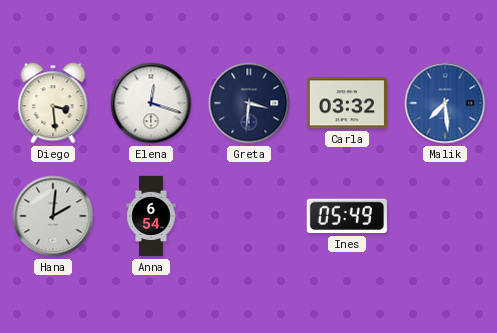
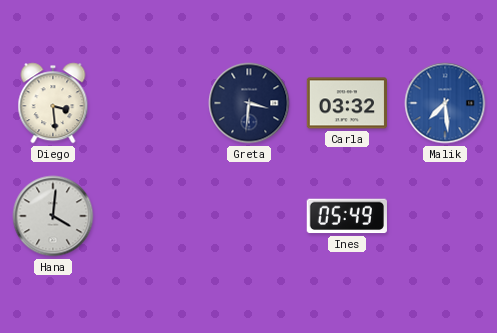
Elena: 12:18 -> none (151, 103)
Hana: 2:01 -> 4:01 (53, 216)
Anna: 6:54 -> none (151, 216)
